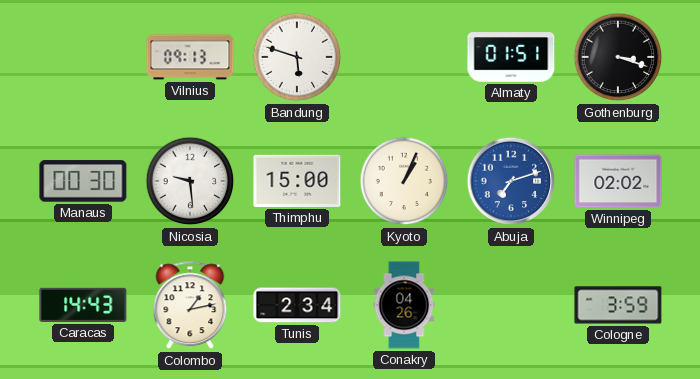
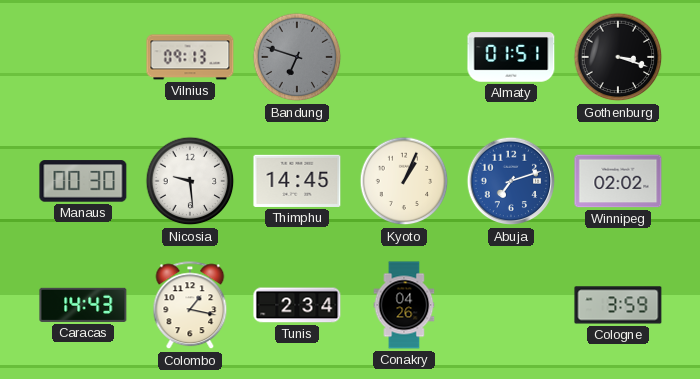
Bandung: 5:48 -> 6:48 (297, 57)
Bandung dial: white -> grey (297, 57)
Thimphu: 15:00 -> 14:45 (297, 181)
Colombo: 1:13 -> 1:17 (190, 306)
